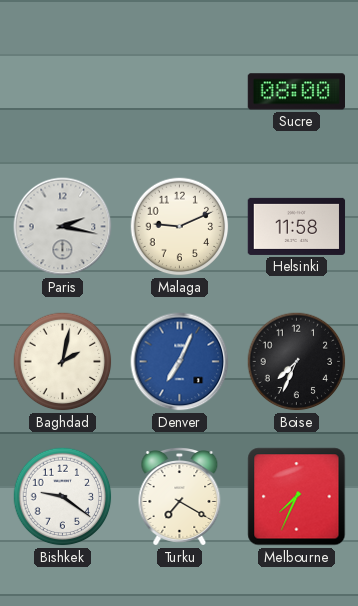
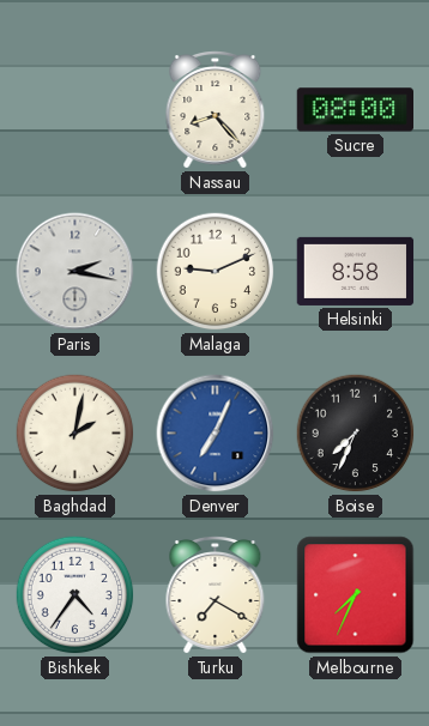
Nassau: none -> 8:23 (216, 110)
Helsinki: 11:58 -> 8:58 (356, 271)
Bishkek: 9:21 -> 4:36 (75, 595)
